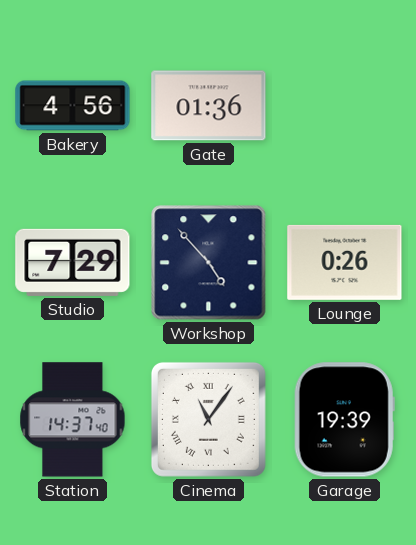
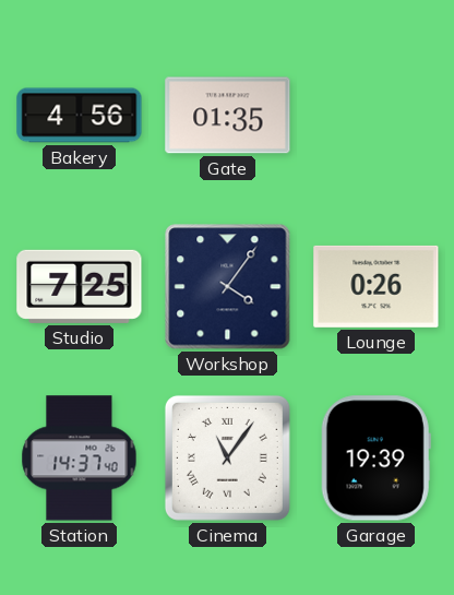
Gate: 01:36 -> 01:35 (228, 116)
Studio: 7:29 -> 7:25 (80, 286)
Workshop: 4:53 -> 4:06 (228, 287)
